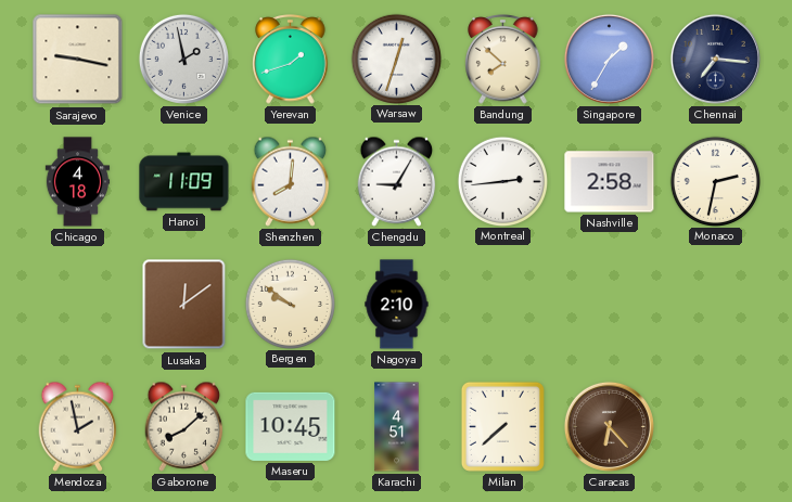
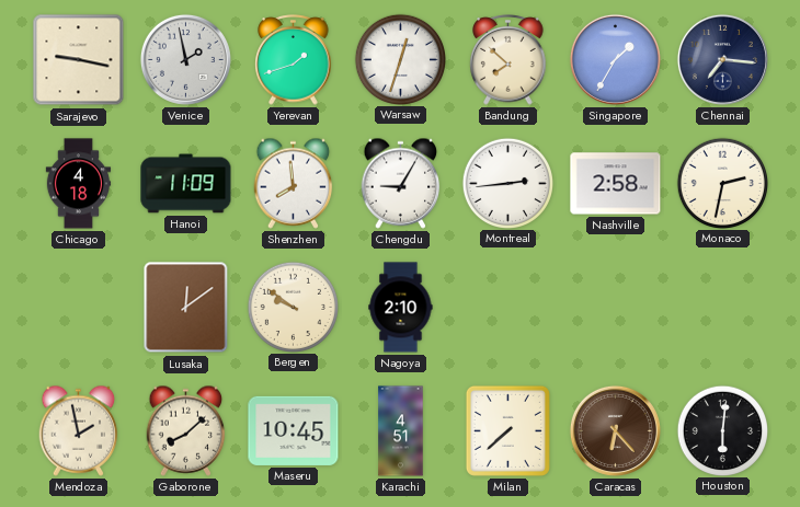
Shenzhen: 8:01 -> 7:59 (294, 183)
Houston: none -> 6:01 (722, 430)
